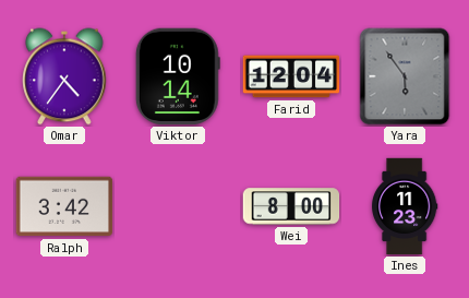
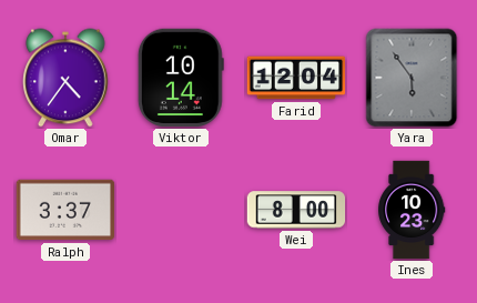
Ralph: 3:42 -> 3:37 (65, 210)
Ines: 11:23 -> 10:23 (413, 210)
